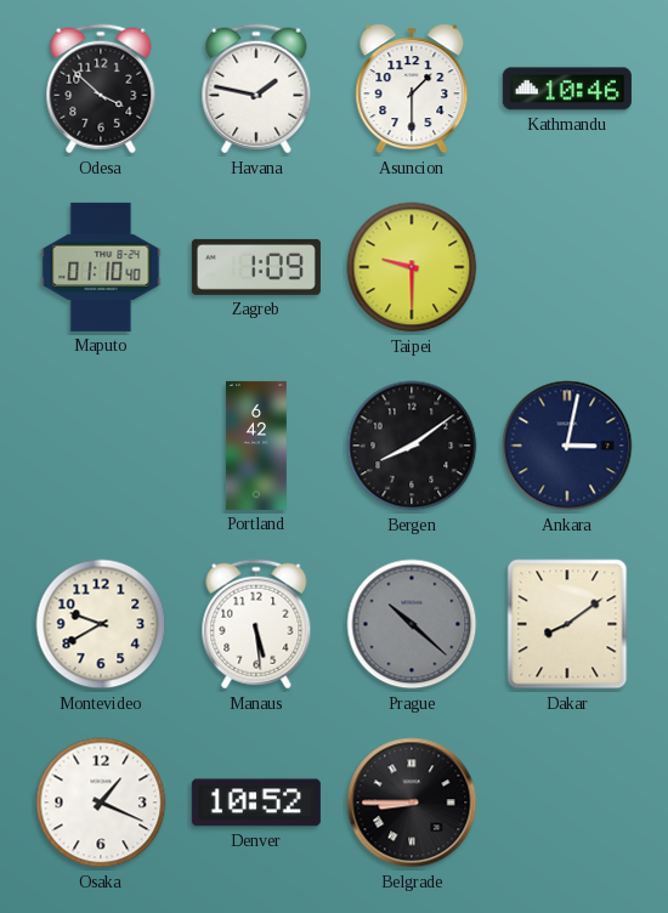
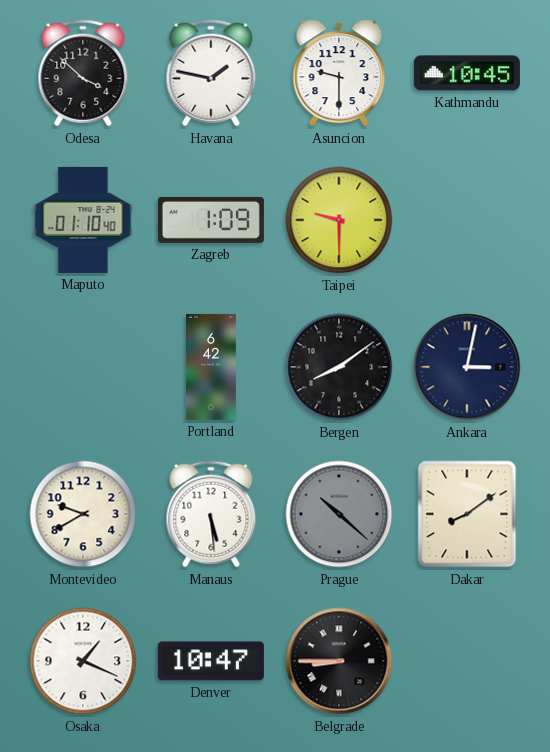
Asuncion: 1:30 -> 9:30 (339, 73)
Kathmandu: 10:46 -> 10:45 (467, 73)
Denver: 10:52 -> 10:47 (211, 661)
